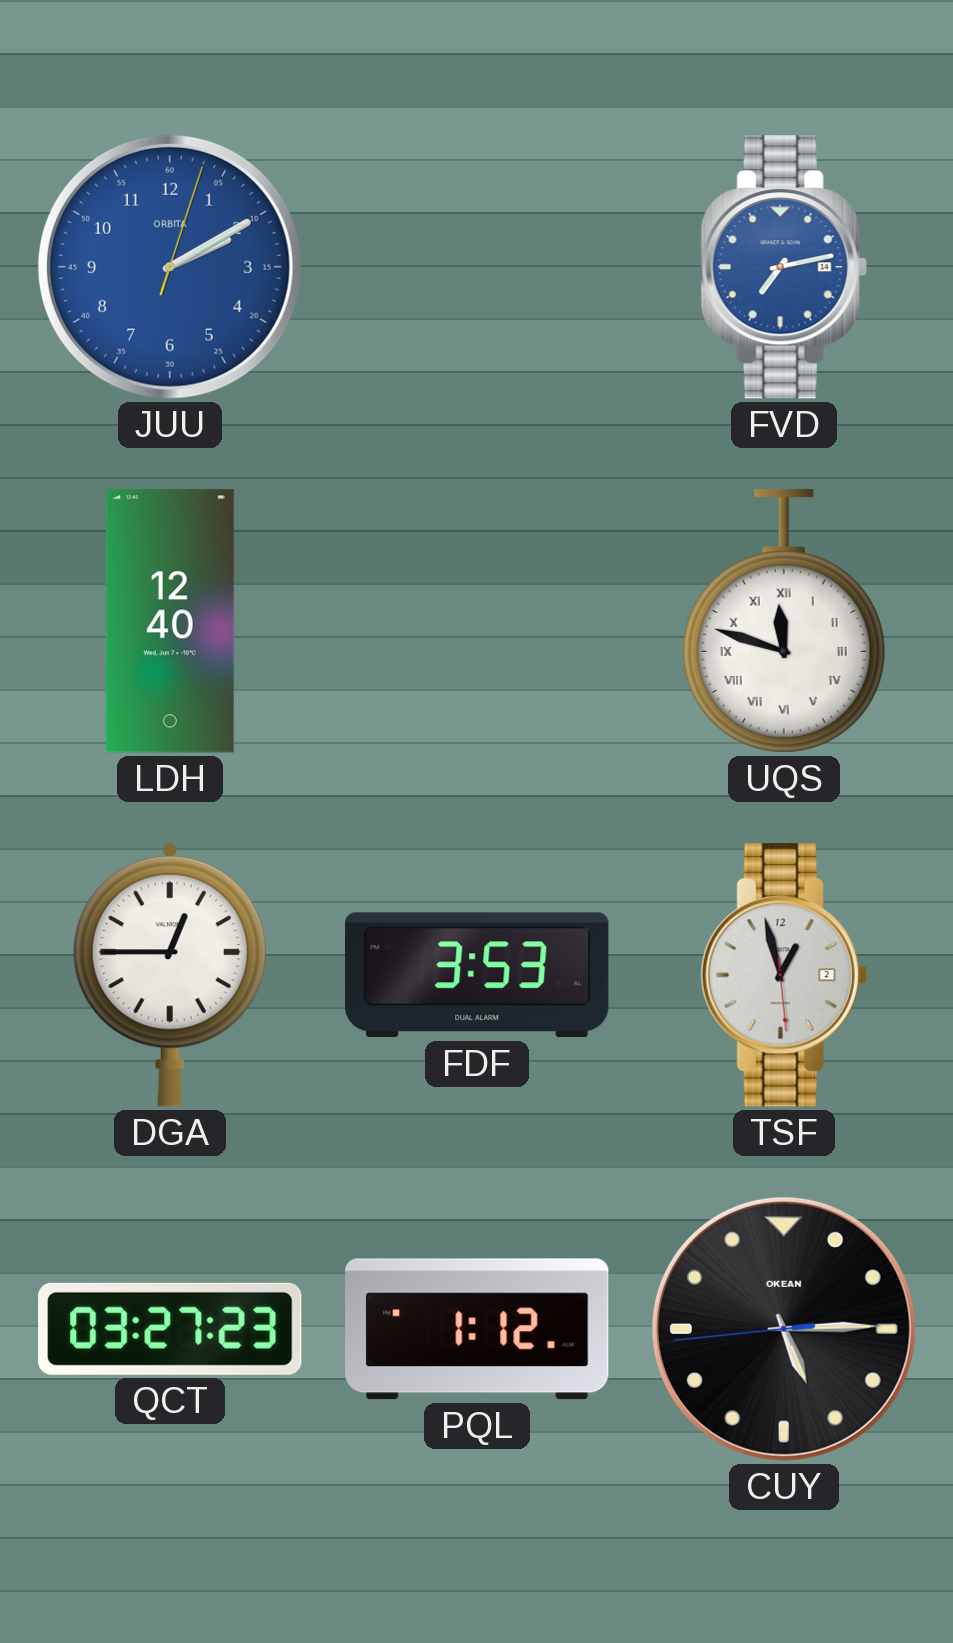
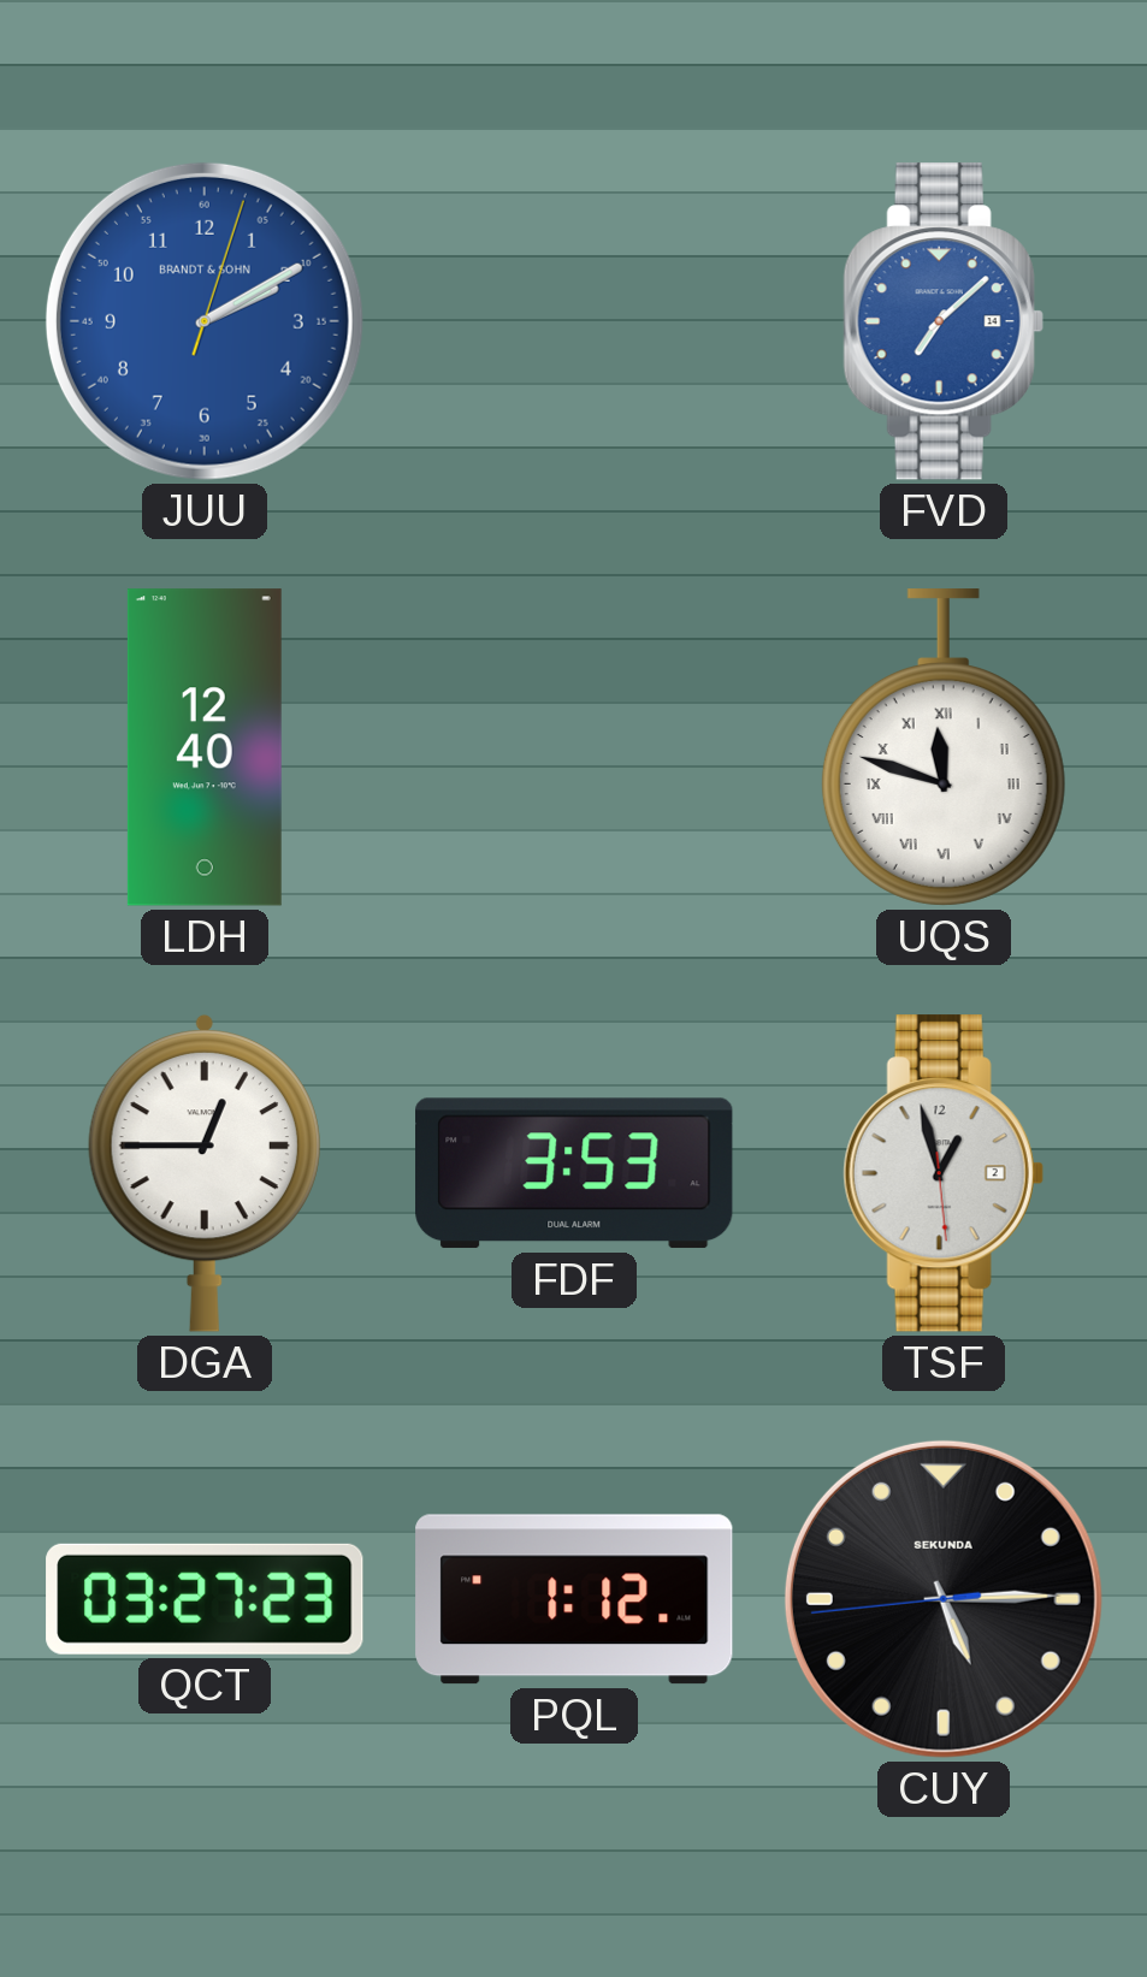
JUU brand: ORBITA -> BRANDT & SOHN (205, 321)
FVD: 7:13 -> 7:08 (944, 321)
CUY brand: OKEAN -> SEKUNDA (944, 1599)
